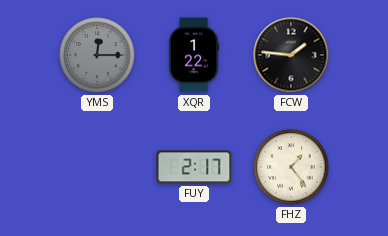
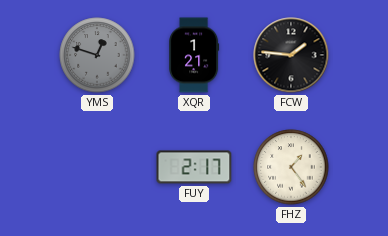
YMS: 12:15 -> 12:48 (97, 55)
XQR: 1:22 -> 1:21 (195, 55)
